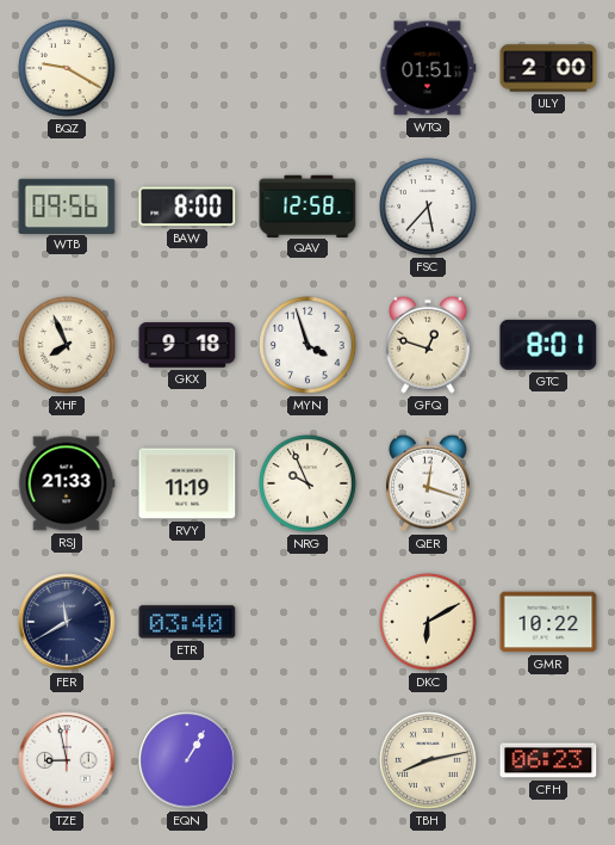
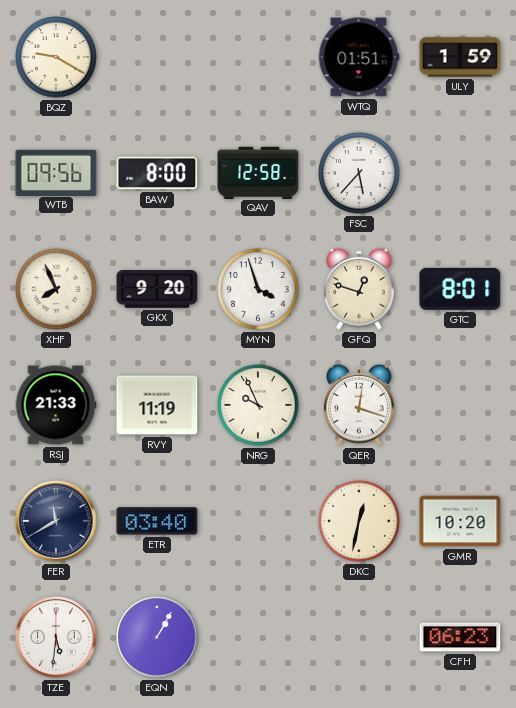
ULY: 2:00 -> 1:59 (460, 57)
GKX: 9:18 -> 9:20 (157, 289)
DKC: 6:10 -> 12:32 (359, 521)
GMR: 10:22 -> 10:20 (460, 521)
TZE: 8:58 -> 5:31 (56, 637)
TBH: 8:13 -> none (428, 760)
